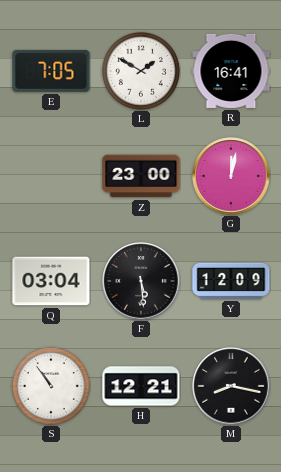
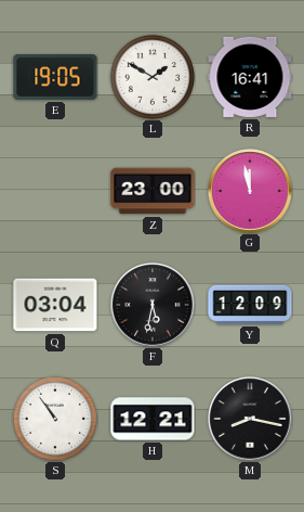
E: 7:05 -> 19:05 (55, 77)
G: 12:02 -> 11:58 (250, 191)
F: 5:29 -> 5:32 (153, 305)
